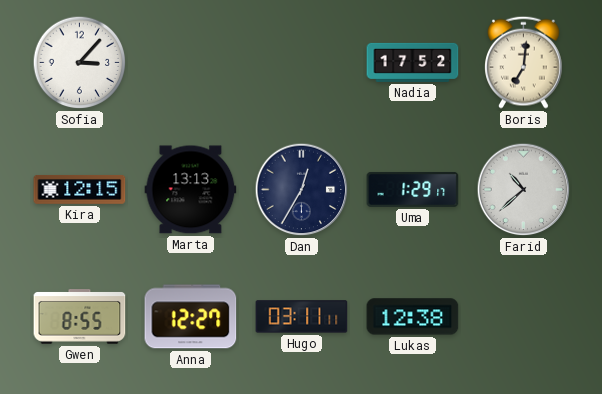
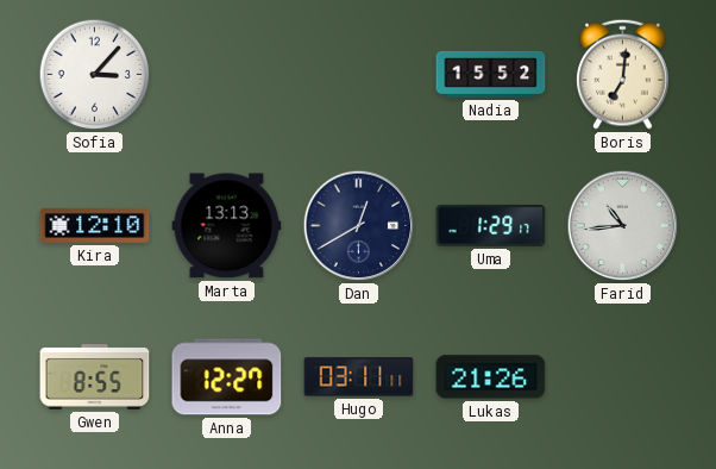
Nadia: 17:52 -> 15:52 (491, 74)
Kira: 12:15 -> 12:10 (95, 225)
Dan: 12:35 -> 12:40 (359, 226)
Farid: 10:38 -> 10:44 (623, 226)
Lukas: 12:38 -> 21:26 (491, 377)
